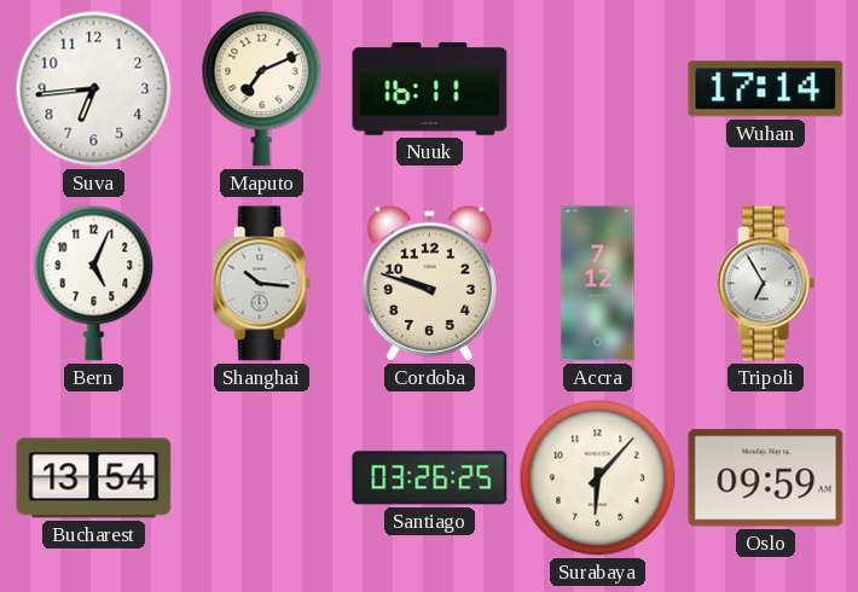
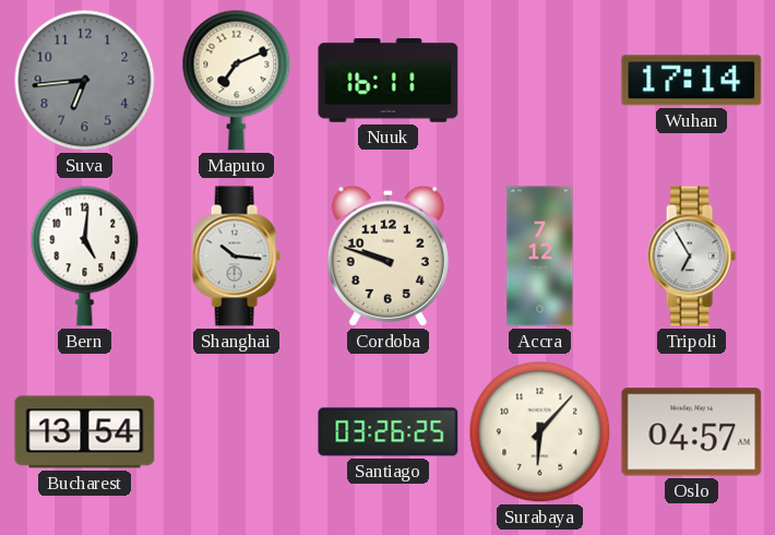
Suva dial: white -> grey (85, 81)
Bern: 5:04 -> 5:01 (85, 255)
Oslo: 09:59 -> 04:57 (692, 432)
